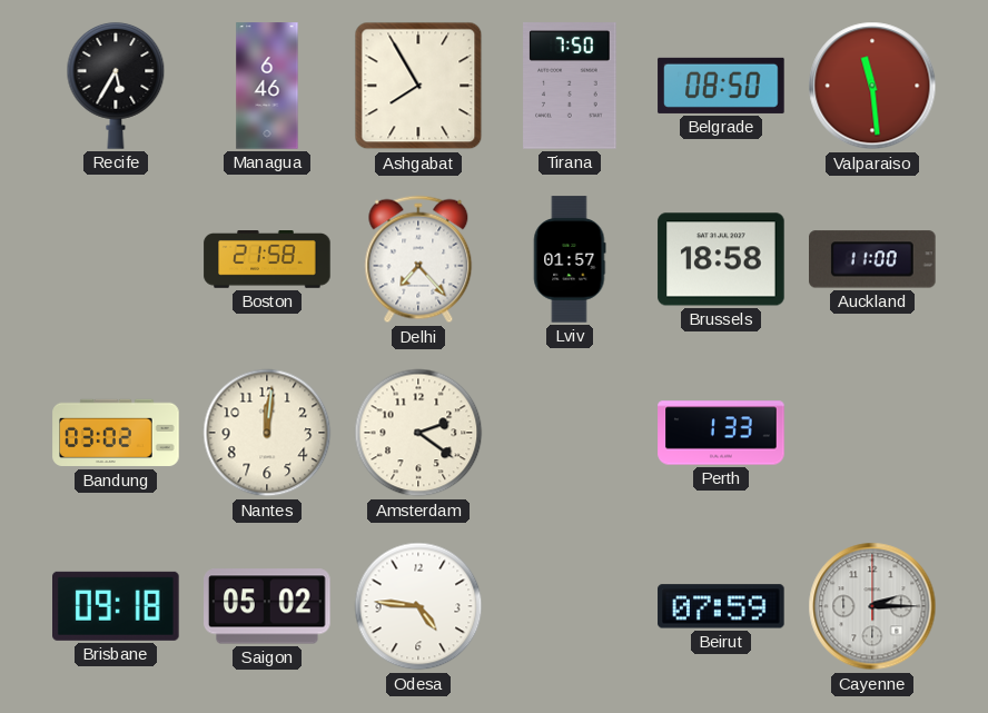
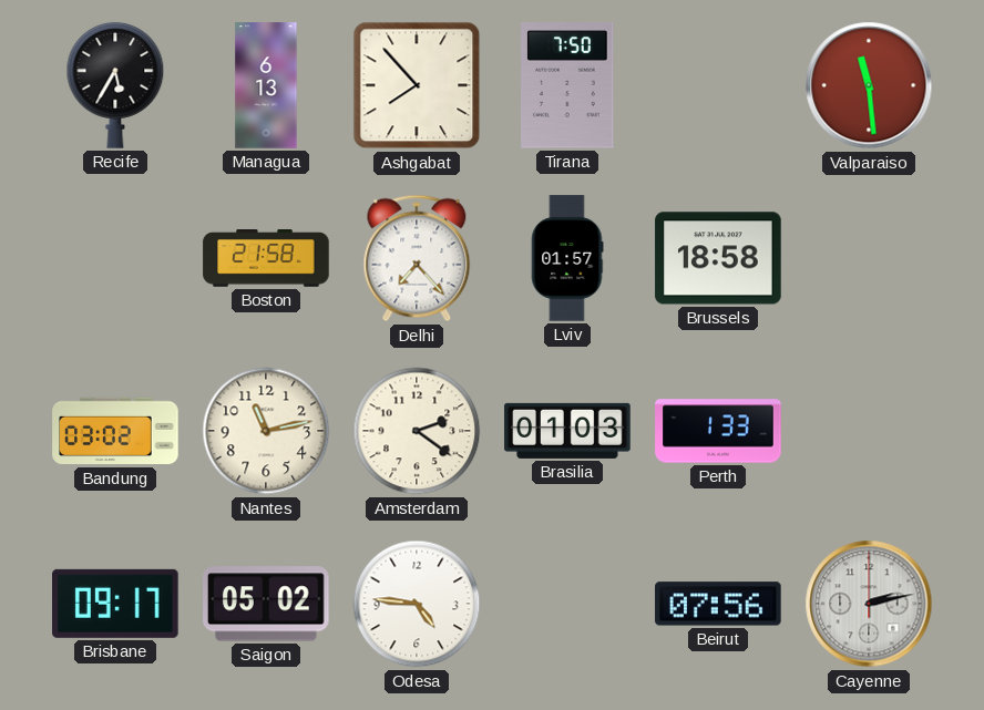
Managua: 6:46 -> 6:13 (266, 85)
Ashgabat: 7:55 -> 7:53 (417, 85)
Belgrade: 08:50 -> none (721, 86)
Auckland: 11:00 -> none (873, 259)
Nantes: 12:01 -> 11:13 (266, 431)
Brasilia: none -> 01:03 (567, 431)
Brisbane: 09:18 -> 09:17 (116, 604)
Beirut: 07:59 -> 07:56 (718, 604)
Cayenne: 2:15 -> 2:13 (869, 604)
